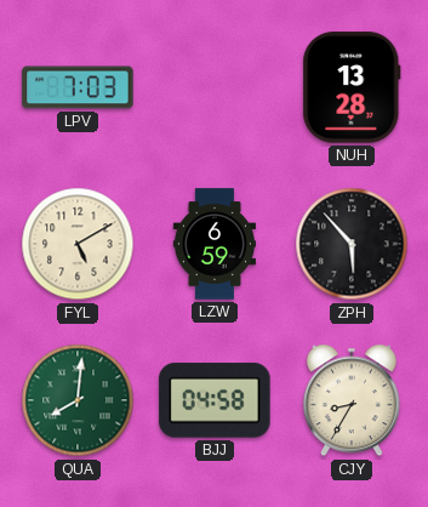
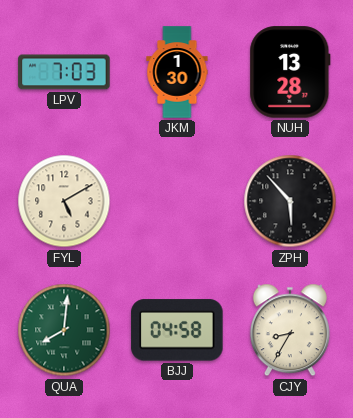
JKM: none -> 1:30 (177, 72)
LZW: 6:59 -> none (215, 244)
